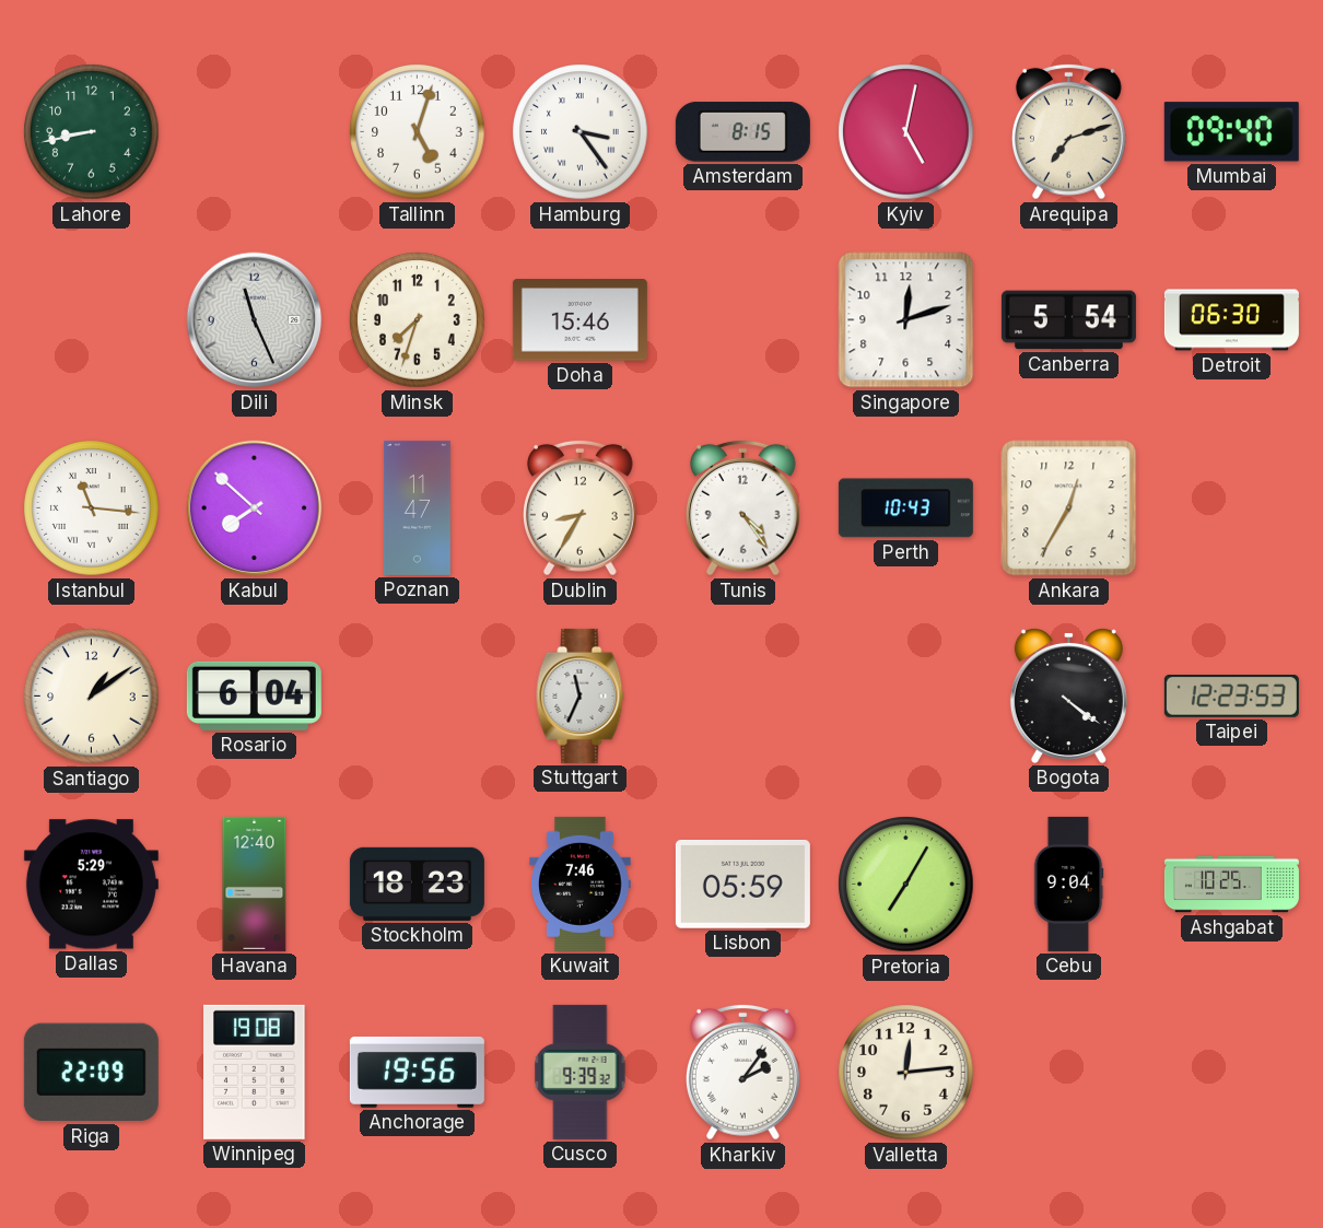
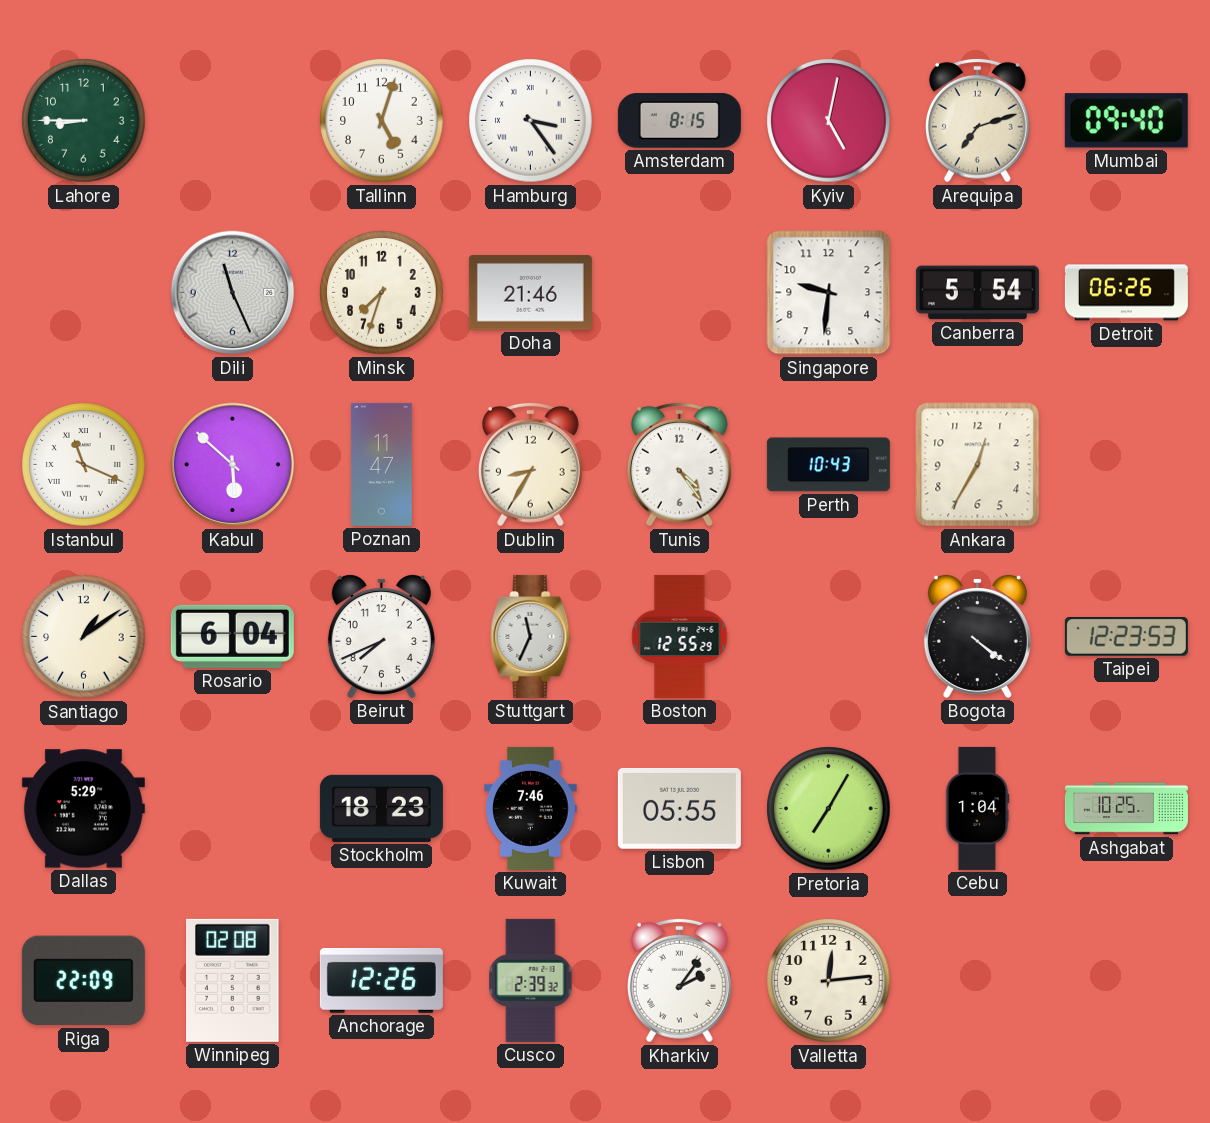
Lahore: 8:43 -> 8:45 (84, 121)
Doha: 15:46 -> 21:46 (530, 293)
Singapore: 12:12 -> 9:31 (829, 293)
Detroit: 06:30 -> 06:26 (1126, 293)
Istanbul: 11:16 -> 11:19 (84, 465)
Kabul: 7:52 -> 5:52 (233, 465)
Beirut: none -> 7:41 (381, 636)
Boston: none -> 12:55 (680, 636)
Havana: 12:40 -> none (255, 884)
Lisbon: 05:59 -> 05:55 (679, 808)
Cebu: 9:04 -> 1:04 (977, 808)
Winnipeg: 19:08 -> 02:08 (233, 980)
Anchorage: 19:56 -> 12:26 (381, 980)
Cusco: 9:39 -> 2:39 (531, 980)
